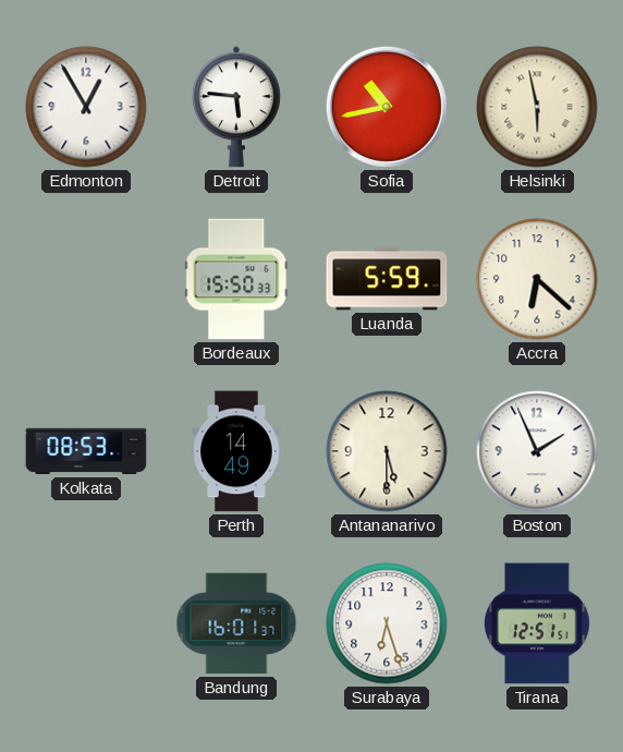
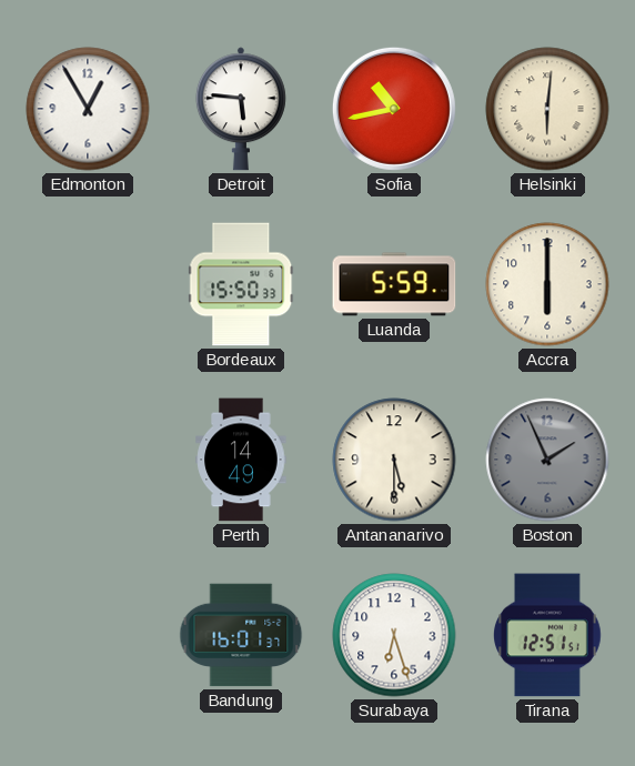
Helsinki: 5:58 -> 6:01 (547, 109)
Accra: 6:22 -> 6:00 (547, 284)
Kolkata: 08:53 -> none (86, 451)
Boston dial: white -> grey (547, 460)
